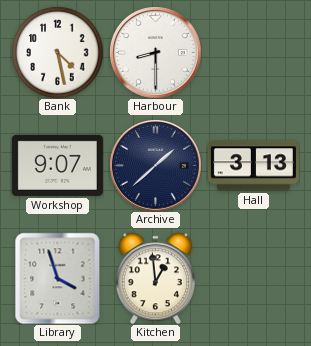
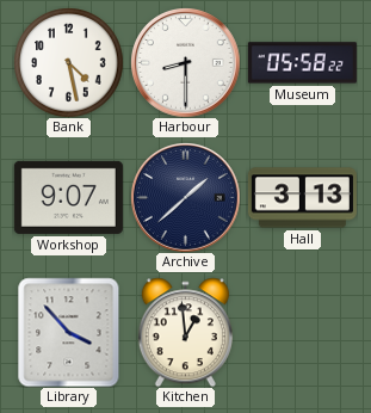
Museum: none -> 05:58 (302, 63)
Library: 3:57 -> 3:53 (69, 332)
